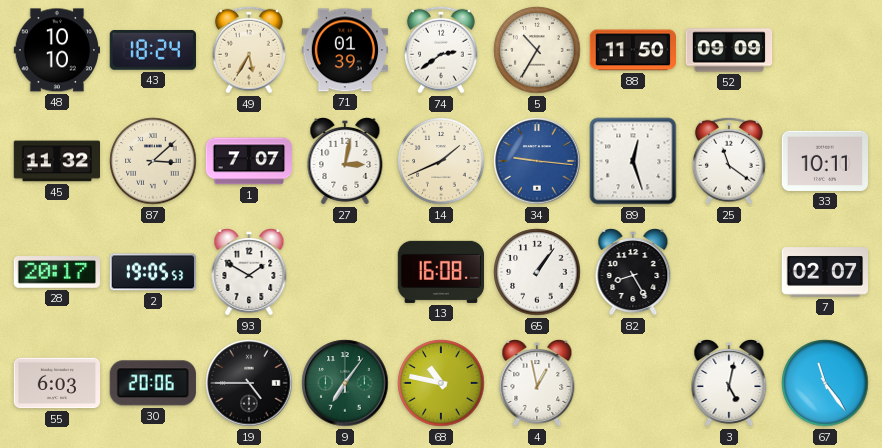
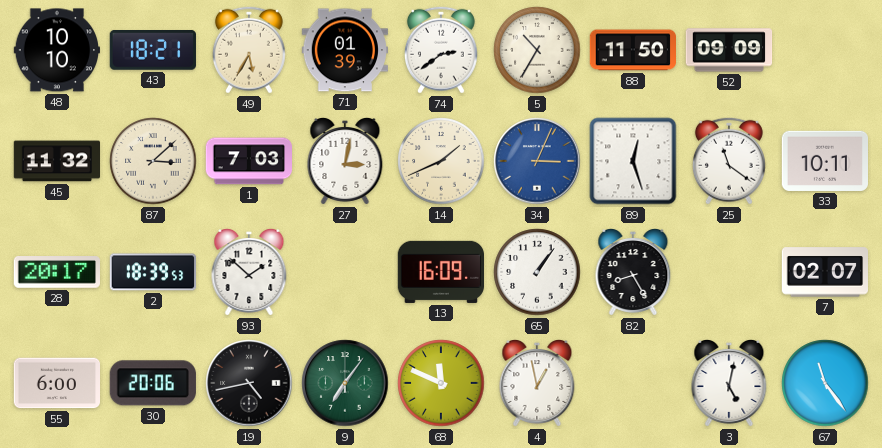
43: 18:24 -> 18:21 (153, 51)
1: 7:07 -> 7:03 (249, 161)
34: 9:16 -> 3:04 (537, 161)
2: 19:05 -> 18:39 (153, 272)
93: 1:50 -> 1:52 (249, 273)
13: 16:08 -> 16:09 (440, 272)
55: 6:03 -> 6:00 (57, 383)
19: 4:45 -> 4:43 (249, 383)
68: 10:47 -> 11:49 (441, 383)
